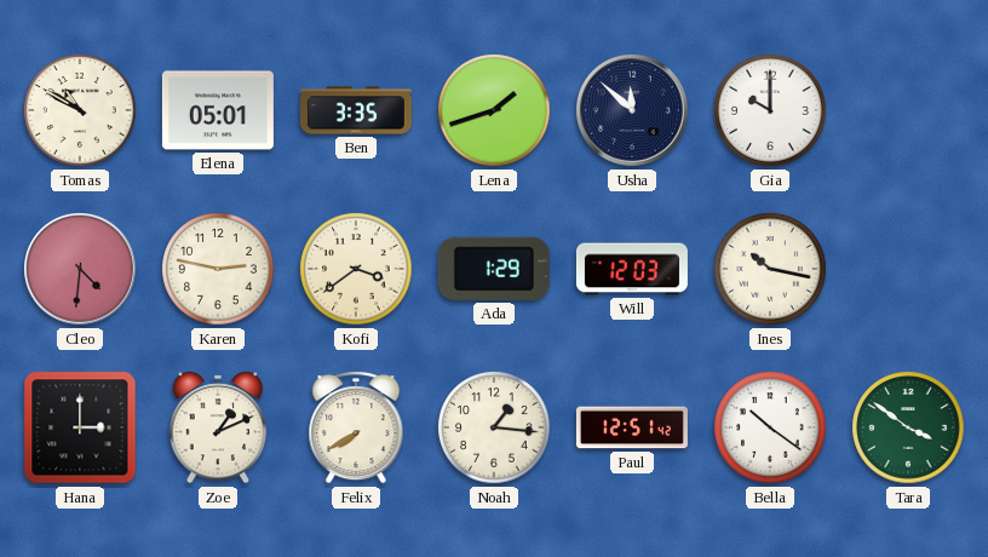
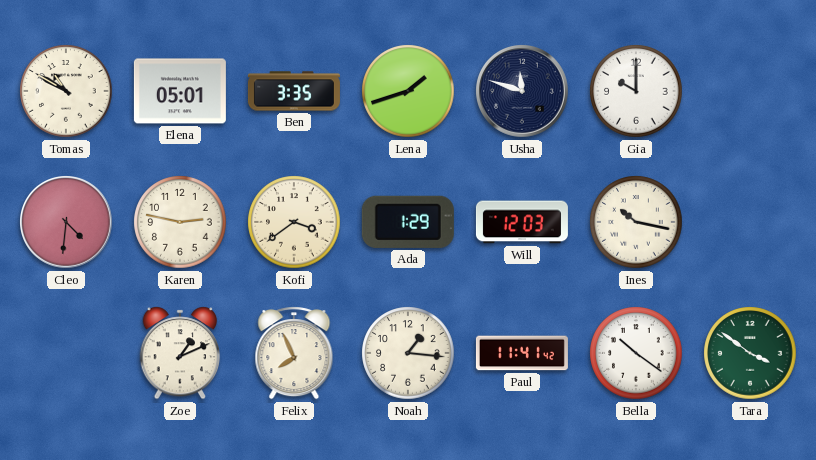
Usha: 11:52 -> 11:48 (523, 92)
Hana: 3:00 -> none (80, 427)
Felix: 7:40 -> 7:56 (294, 353)
Paul: 12:51 -> 11:41 (522, 353)
